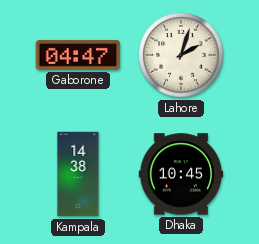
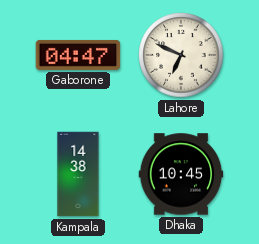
Lahore: 2:03 -> 6:49 (181, 55)
